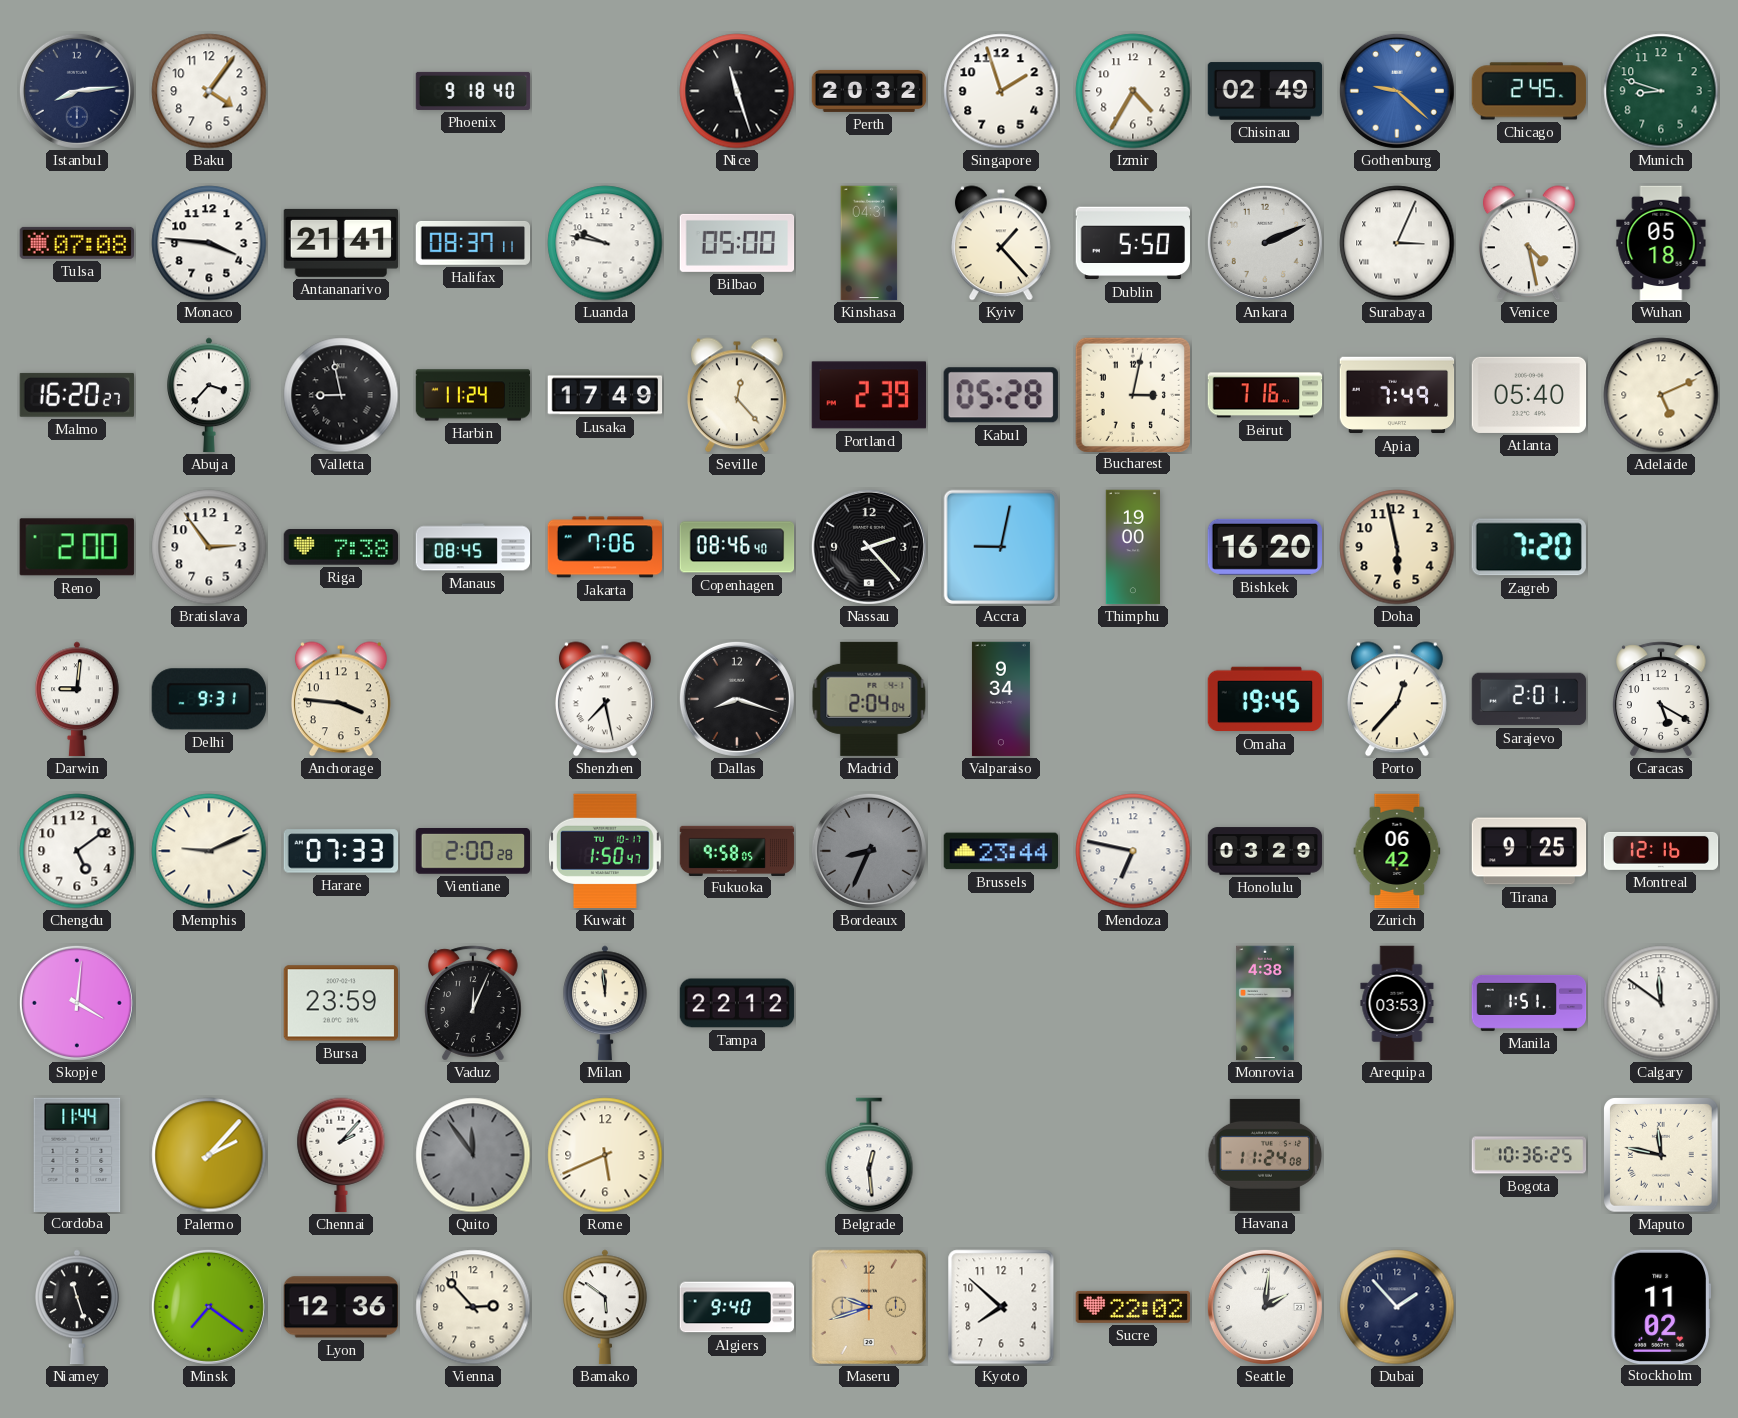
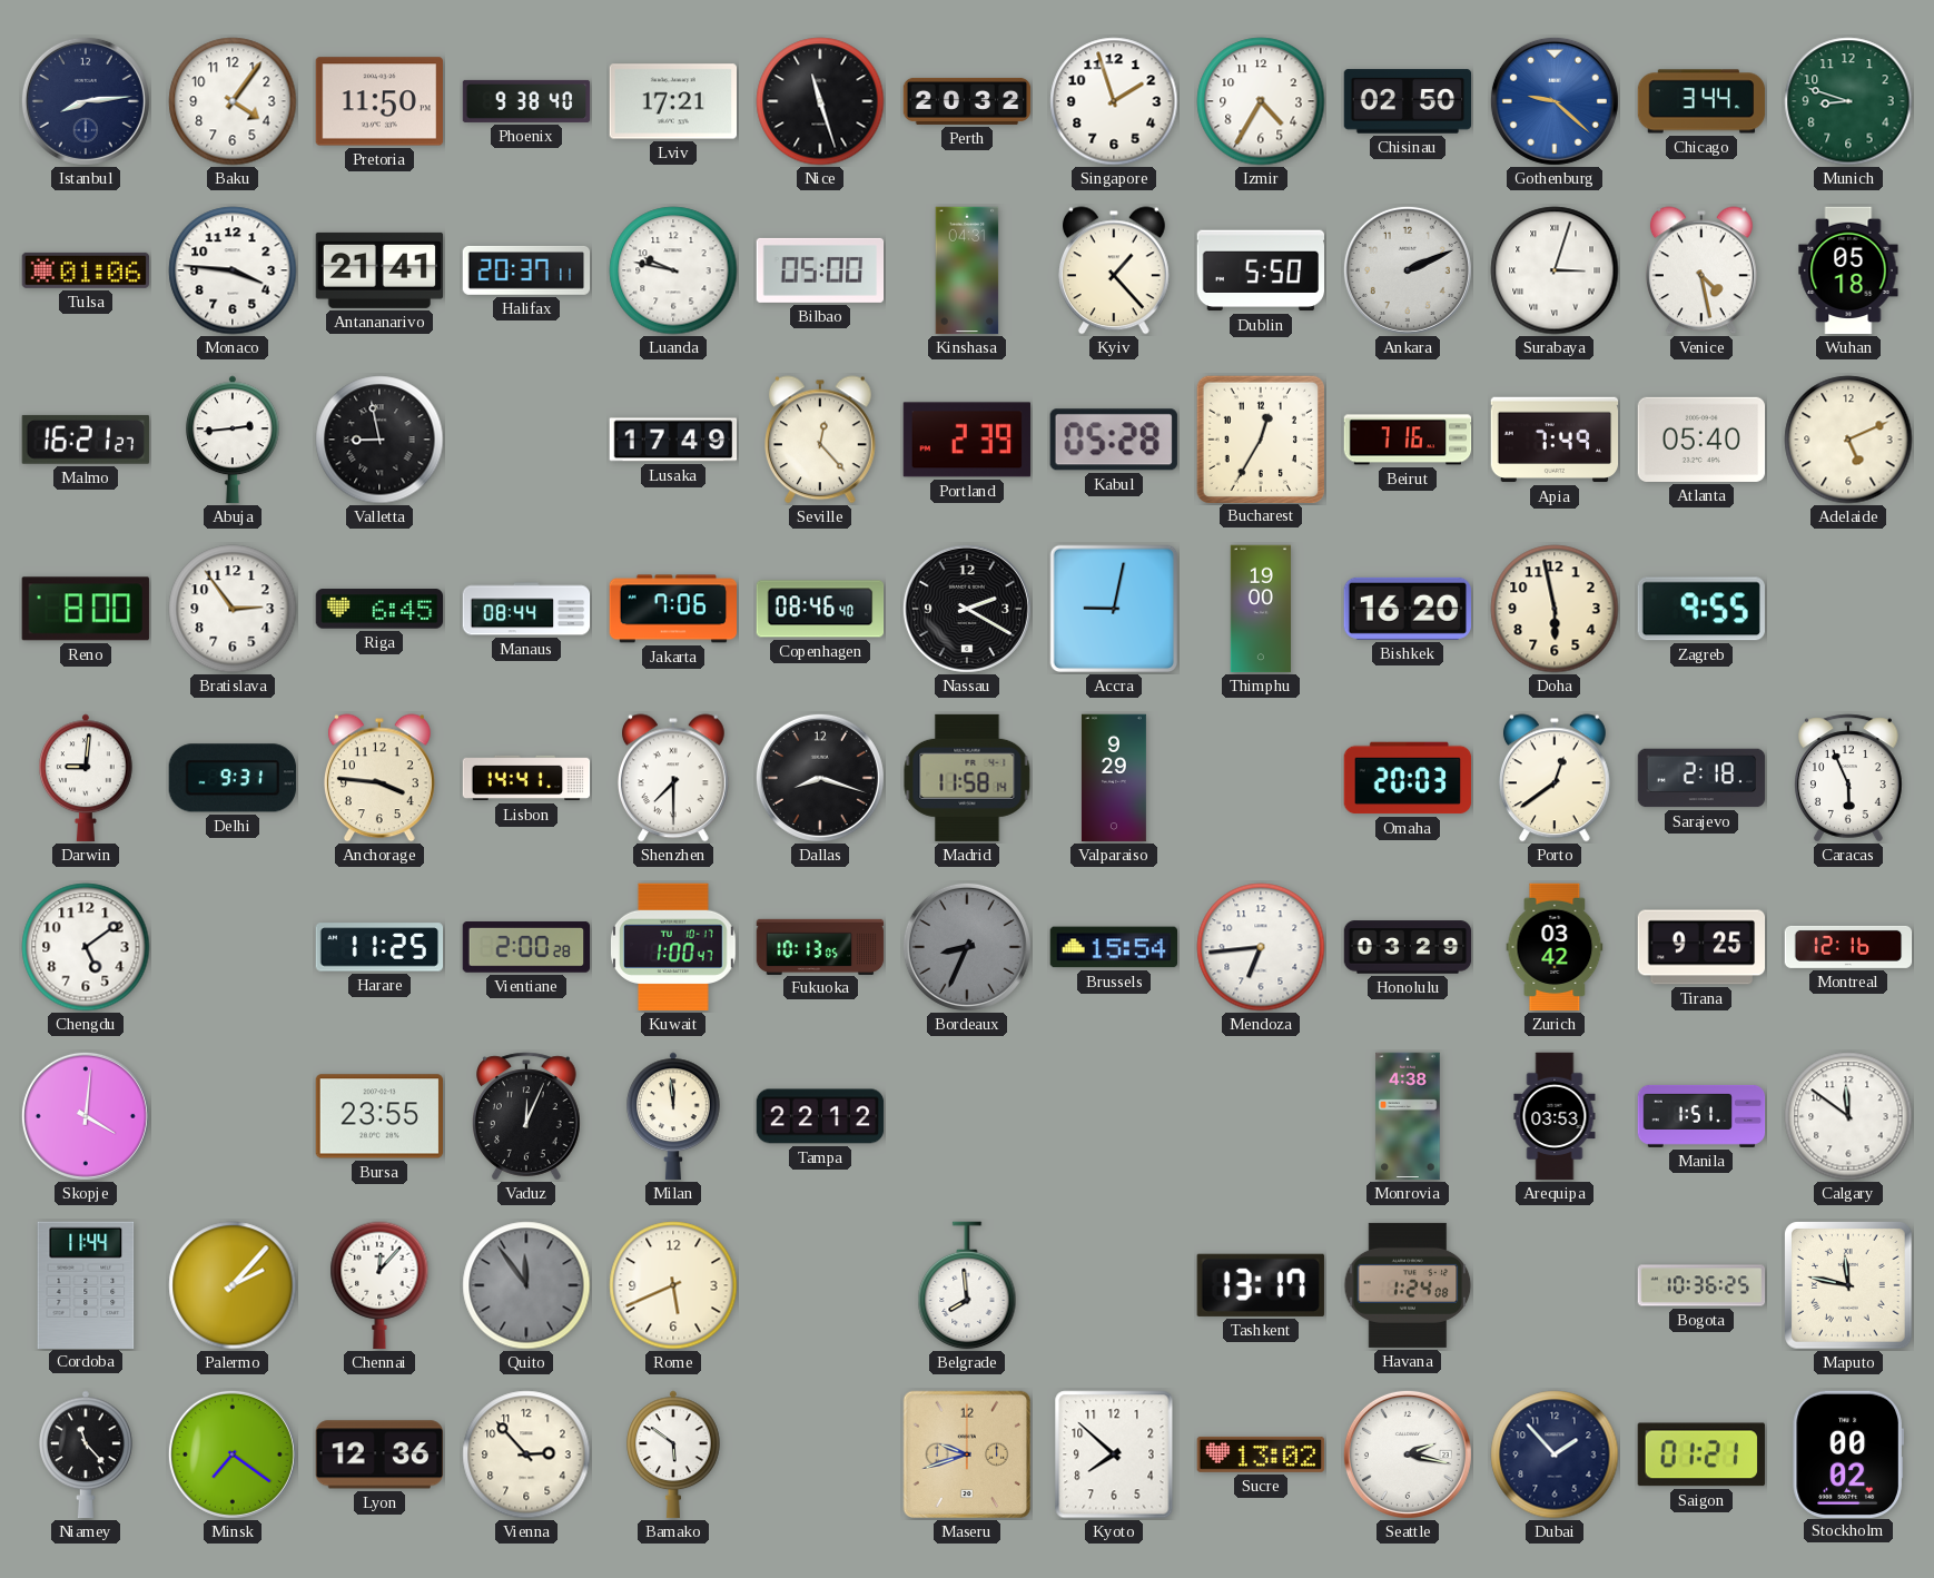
Pretoria: none -> 11:50 (378, 101)
Phoenix: 9:18 -> 9:38 (526, 101)
Lviv: none -> 17:21 (672, 101)
Chisinau: 02:49 -> 02:50 (1408, 101)
Chicago: 2:45 -> 3:44 (1701, 101)
Tulsa: 07:08 -> 01:06 (85, 270)
Halifax: 08:37 -> 20:37 (526, 270)
Surabaya: 3:04 -> 3:03 (1555, 270)
Malmo: 16:20 -> 16:21 (86, 440)
Abuja: 3:37 -> 2:44 (234, 440)
Harbin: 11:24 -> none (473, 395)
Bucharest: 3:02 -> 12:35 (1260, 438)
Reno: 2:00 -> 8:00 (86, 609)
Riga: 7:38 -> 6:45 (379, 609)
Manaus: 08:45 -> 08:44 (526, 609)
Nassau: 2:23 -> 2:20 (967, 609)
Zagreb: 7:20 -> 9:55 (1701, 609)
Lisbon: none -> 14:41 (526, 778)
Shenzhen: 7:28 -> 7:30 (673, 778)
Madrid: 2:04 -> 11:58 (967, 778)
Valparaiso: 9:34 -> 9:29 (1114, 778)
Omaha: 19:45 -> 20:03 (1408, 778)
Porto: 12:37 -> 12:39 (1555, 778)
Sarajevo: 2:01 -> 2:18 (1701, 778)
Caracas: 5:20 -> 5:56 (1849, 778)
Memphis: 9:11 -> none (209, 851)
Harare: 07:33 -> 11:25 (379, 947)
Kuwait: 1:50 -> 1:00 (674, 947)
Fukuoka: 9:58 -> 10:13 (820, 946)
Brussels: 23:44 -> 15:54 (1114, 947)
Mendoza: 6:47 -> 6:44 (1261, 947)
Zurich: 06:42 -> 03:42 (1555, 947)
Bursa: 23:59 -> 23:55 (378, 1116)
Chennai: 2:07 -> 12:07 (379, 1285)
Belgrade: 12:29 -> 7:59 (967, 1285)
Tashkent: none -> 13:17 (1261, 1285)
Havana: 11:24 -> 1:24 (1408, 1285)
Niamey: 11:27 -> 11:23 (87, 1454)
Algiers: 9:40 -> none (737, 1307)
Sucre: 22:02 -> 13:02 (1261, 1454)
Seattle: 2:01 -> 2:17 (1408, 1454)
Saigon: none -> 01:21 (1701, 1454)
Stockholm: 11:02 -> 00:02 (1848, 1453)
